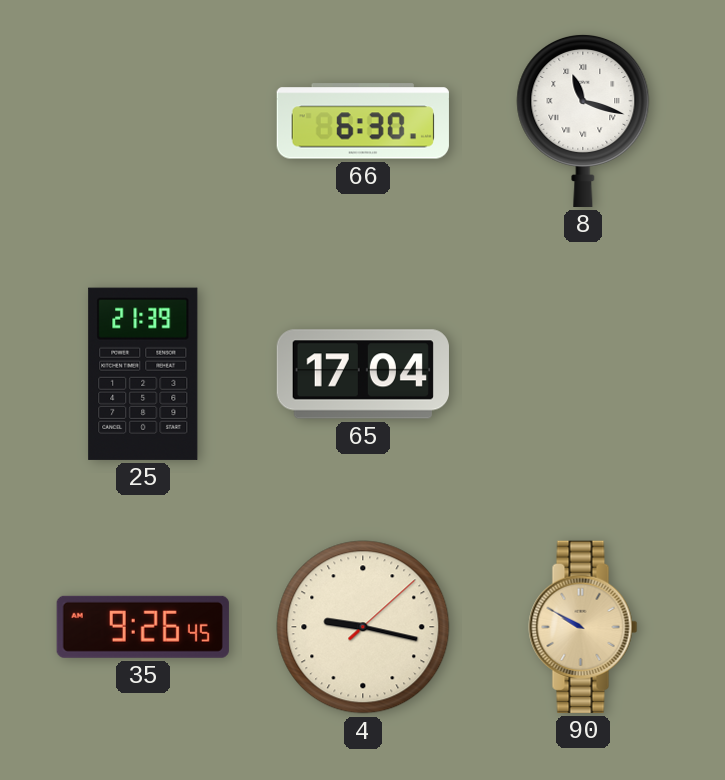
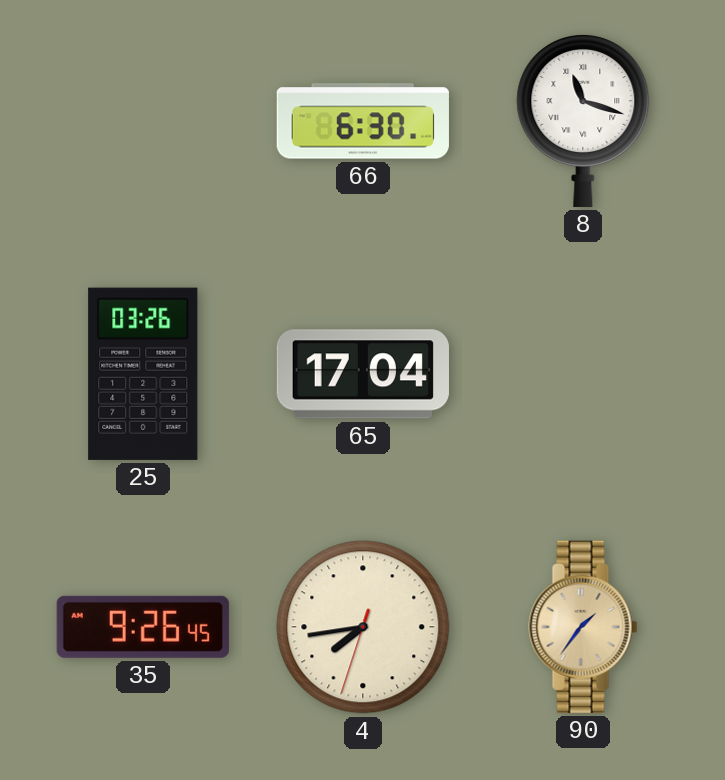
25: 21:39 -> 03:26 (143, 374)
4: 9:17 -> 7:43 (363, 627)
90: 9:50 -> 1:36 (583, 627)
